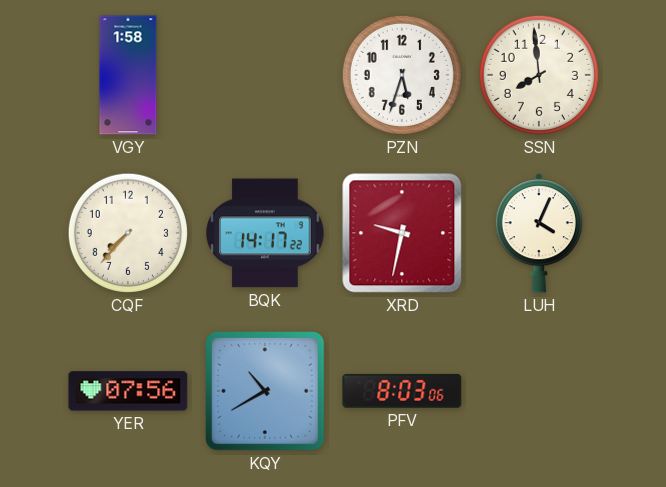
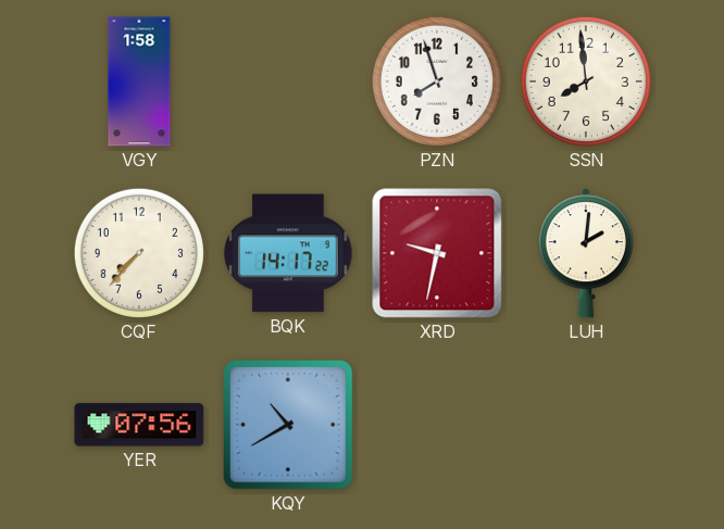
PZN: 5:33 -> 7:57 (437, 81)
LUH: 4:04 -> 2:01 (586, 253)
PFV: 8:03 -> none (402, 391)
